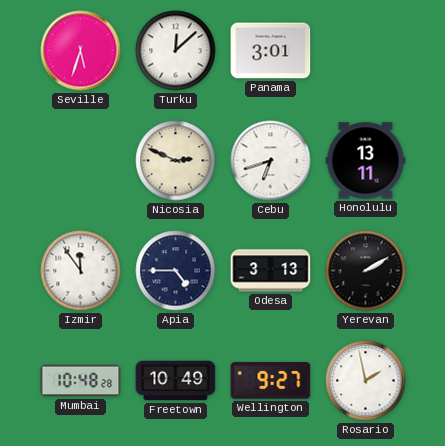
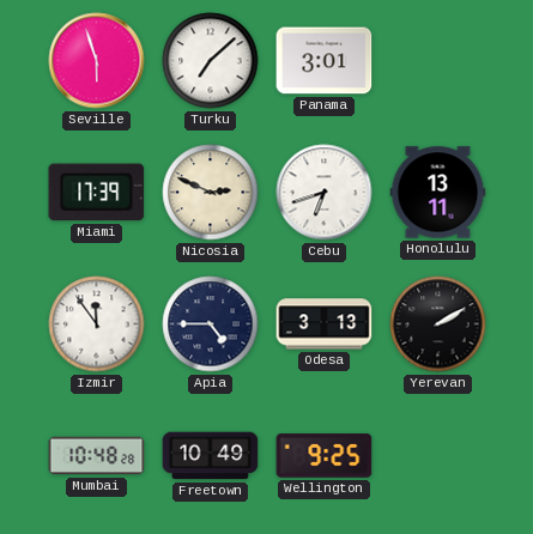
Seville: 5:33 -> 5:57 (97, 61)
Turku: 12:08 -> 7:08 (211, 61)
Miami: none -> 17:39 (97, 193)
Wellington: 9:27 -> 9:25 (325, 456)
Rosario: 1:58 -> none (366, 381)
